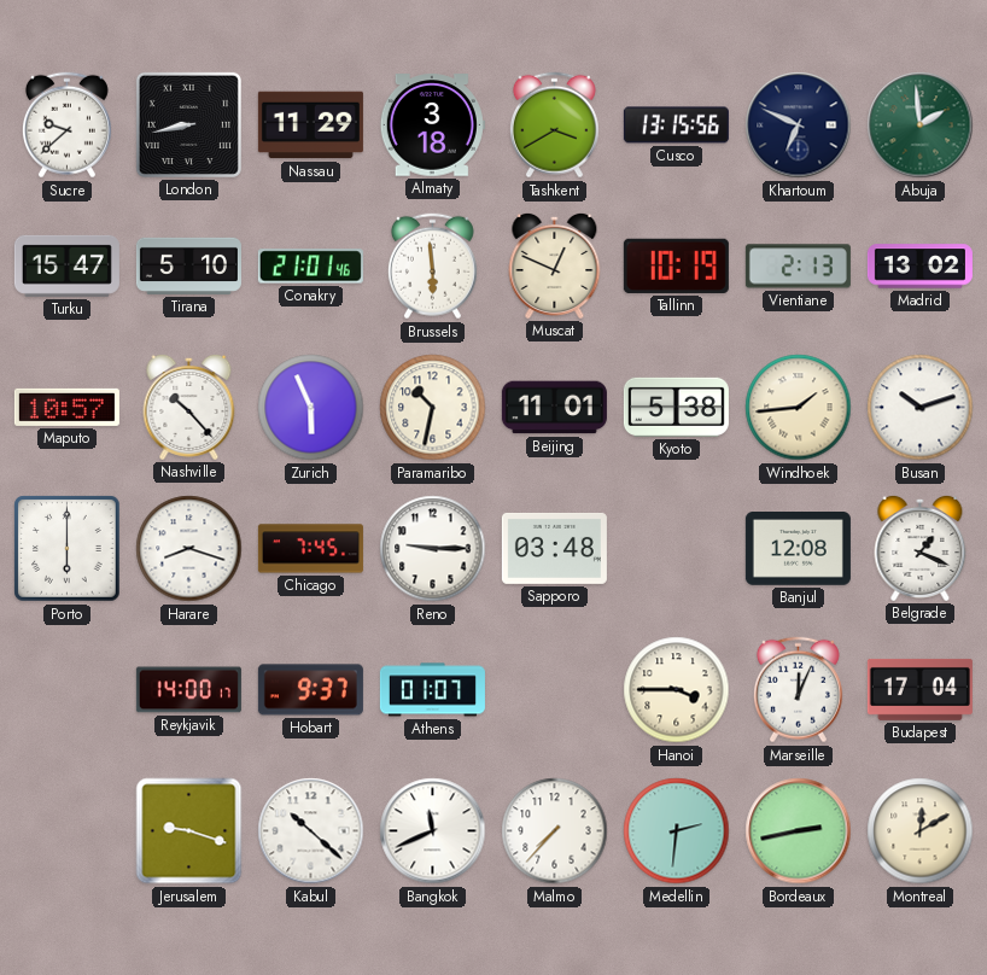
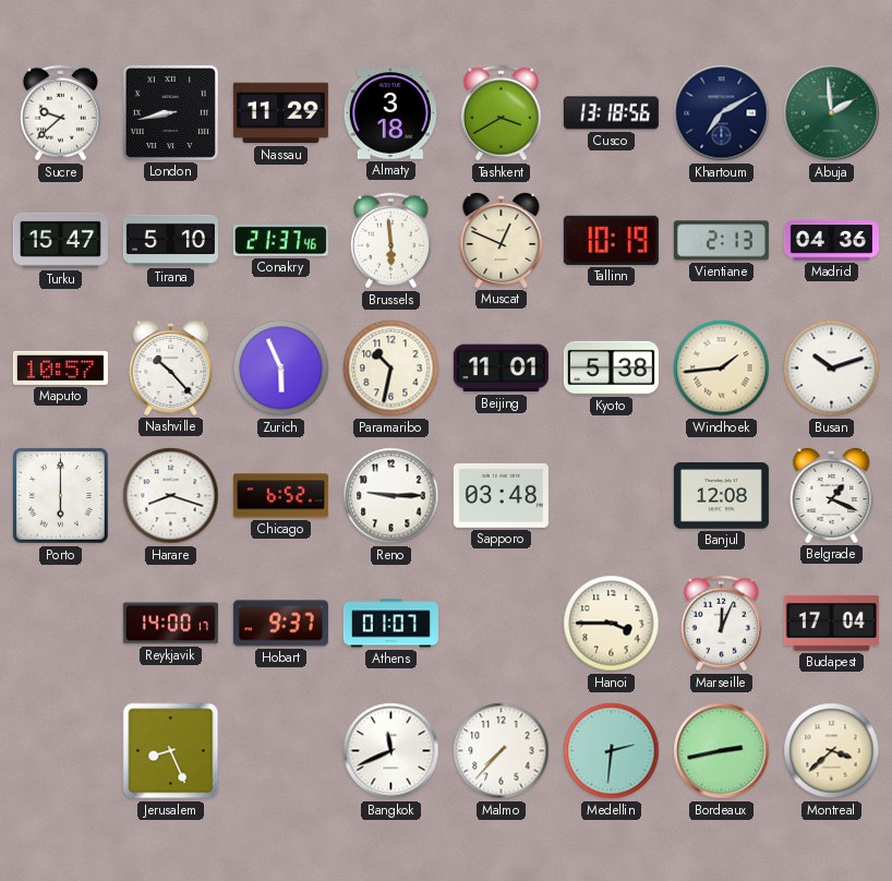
Cusco: 13:15 -> 13:18 (611, 113)
Khartoum: 6:49 -> 7:10 (722, 113)
Conakry: 21:01 -> 21:37 (280, 241)
Madrid: 13:02 -> 04:36 (831, 241)
Chicago: 7:45 -> 6:52 (280, 496)
Jerusalem: 9:18 -> 8:26 (171, 751)
Kabul: 10:22 -> none (311, 831)
Montreal: 12:10 -> 3:38 (832, 751)
